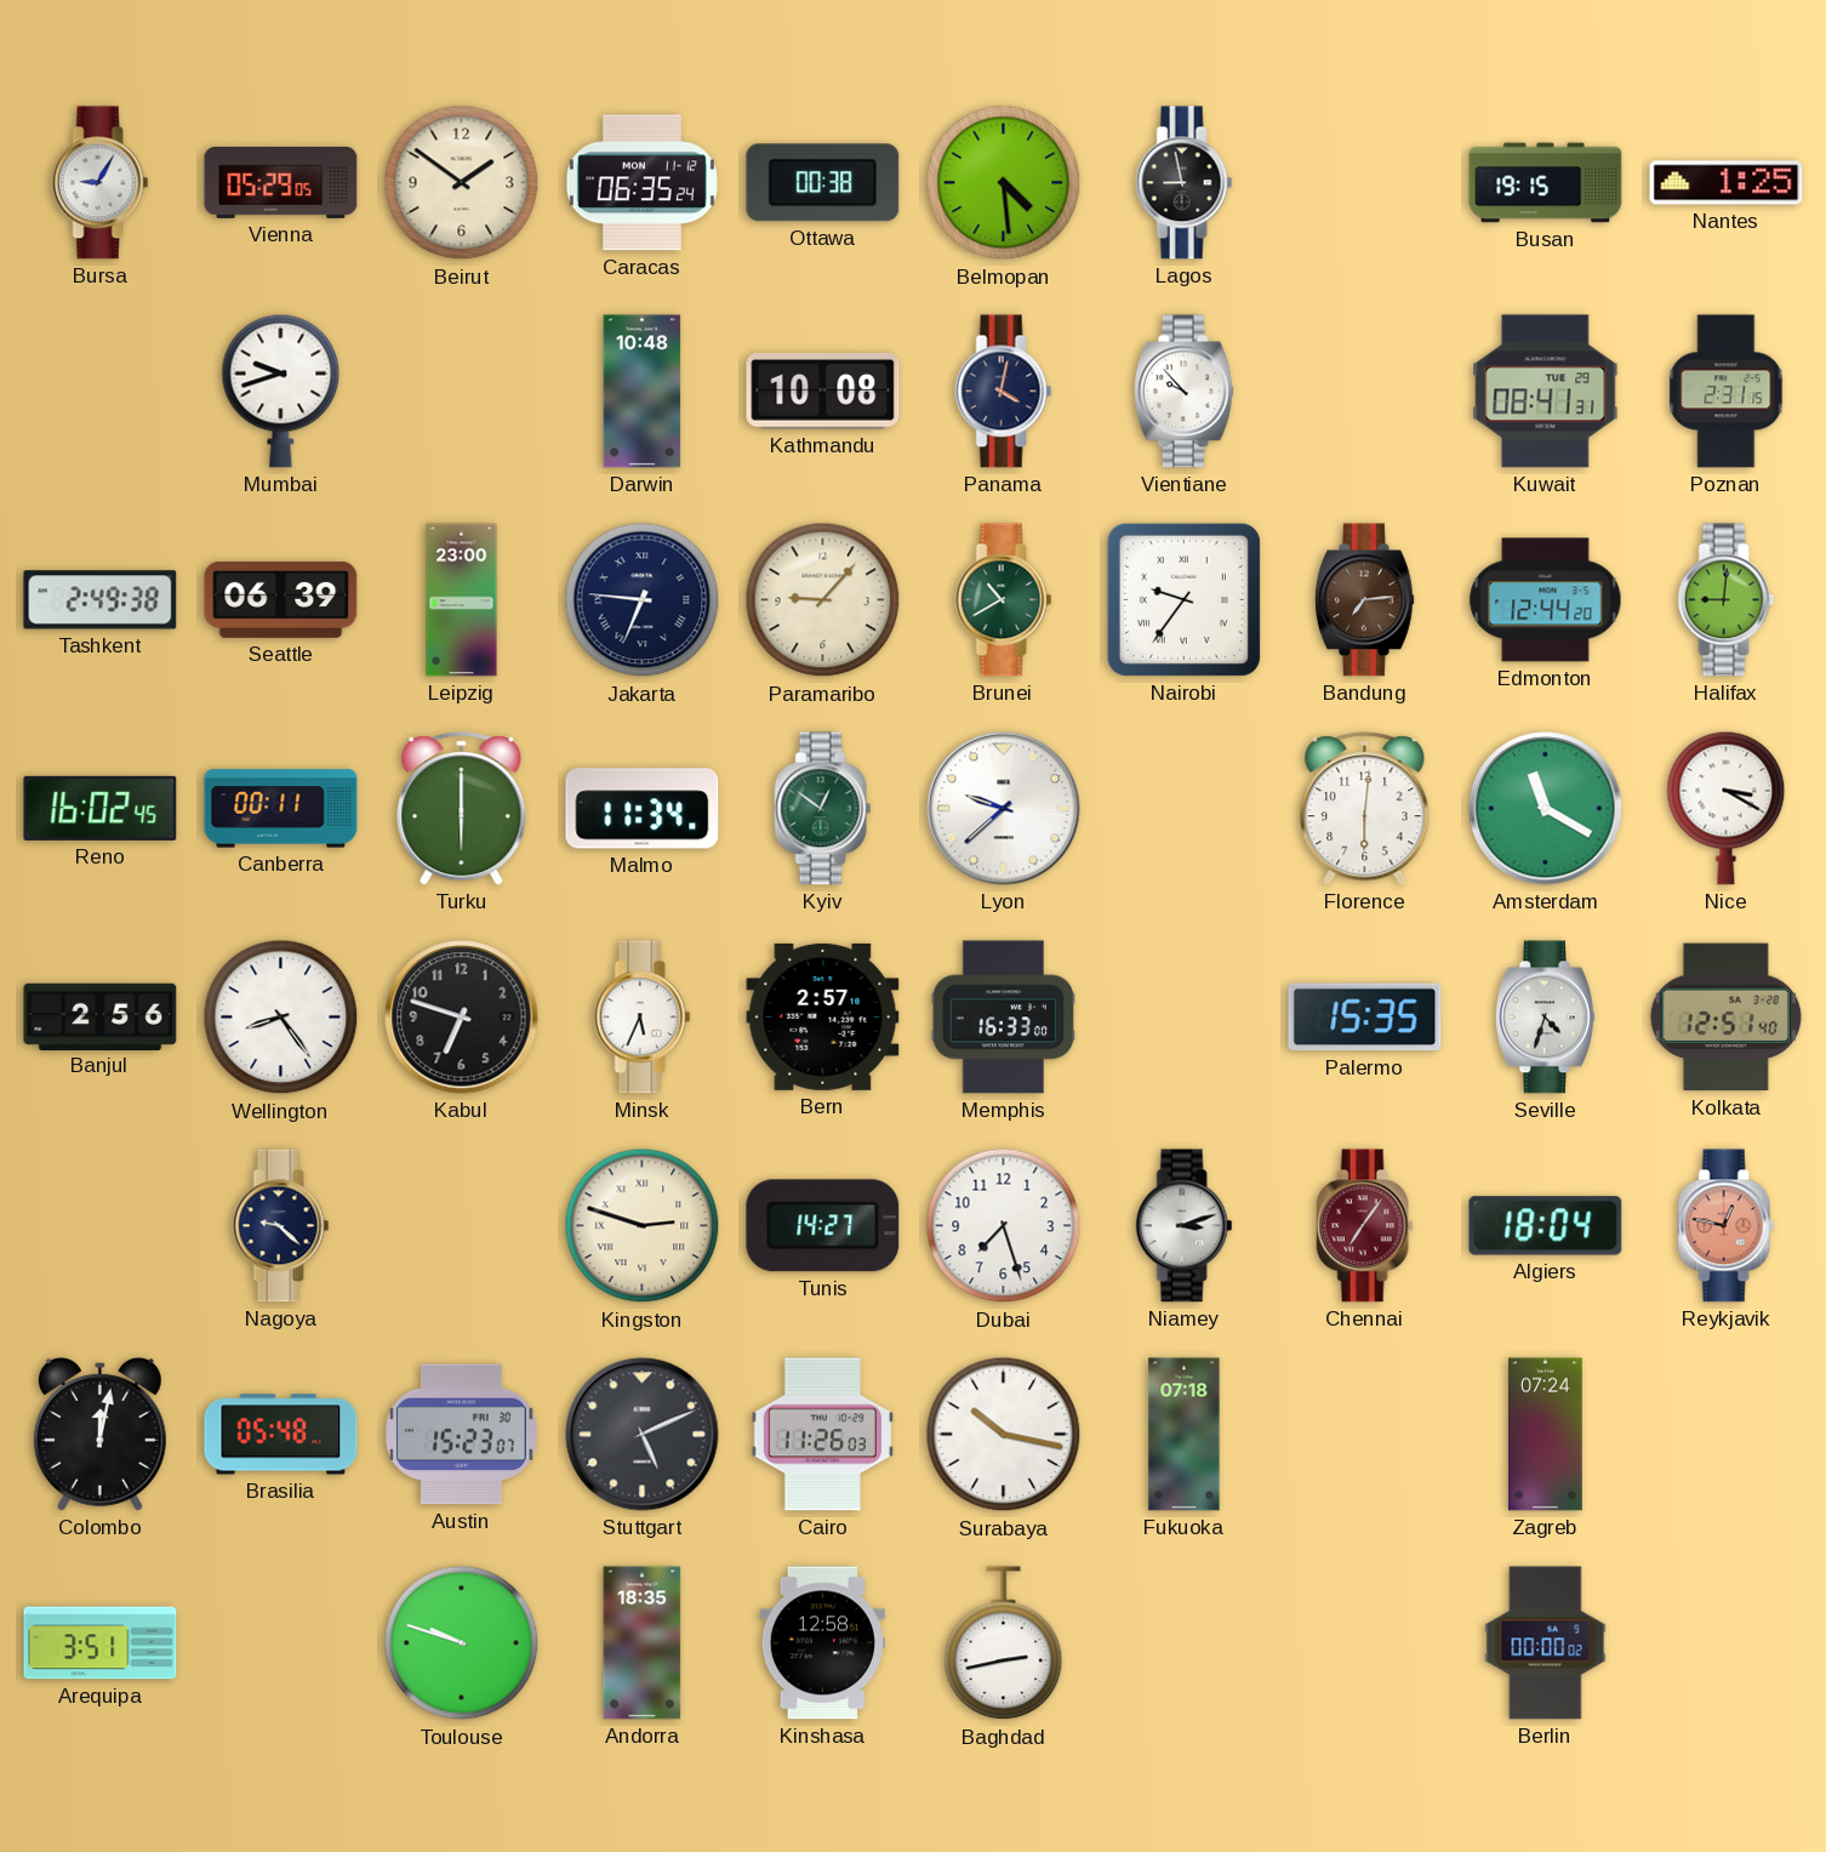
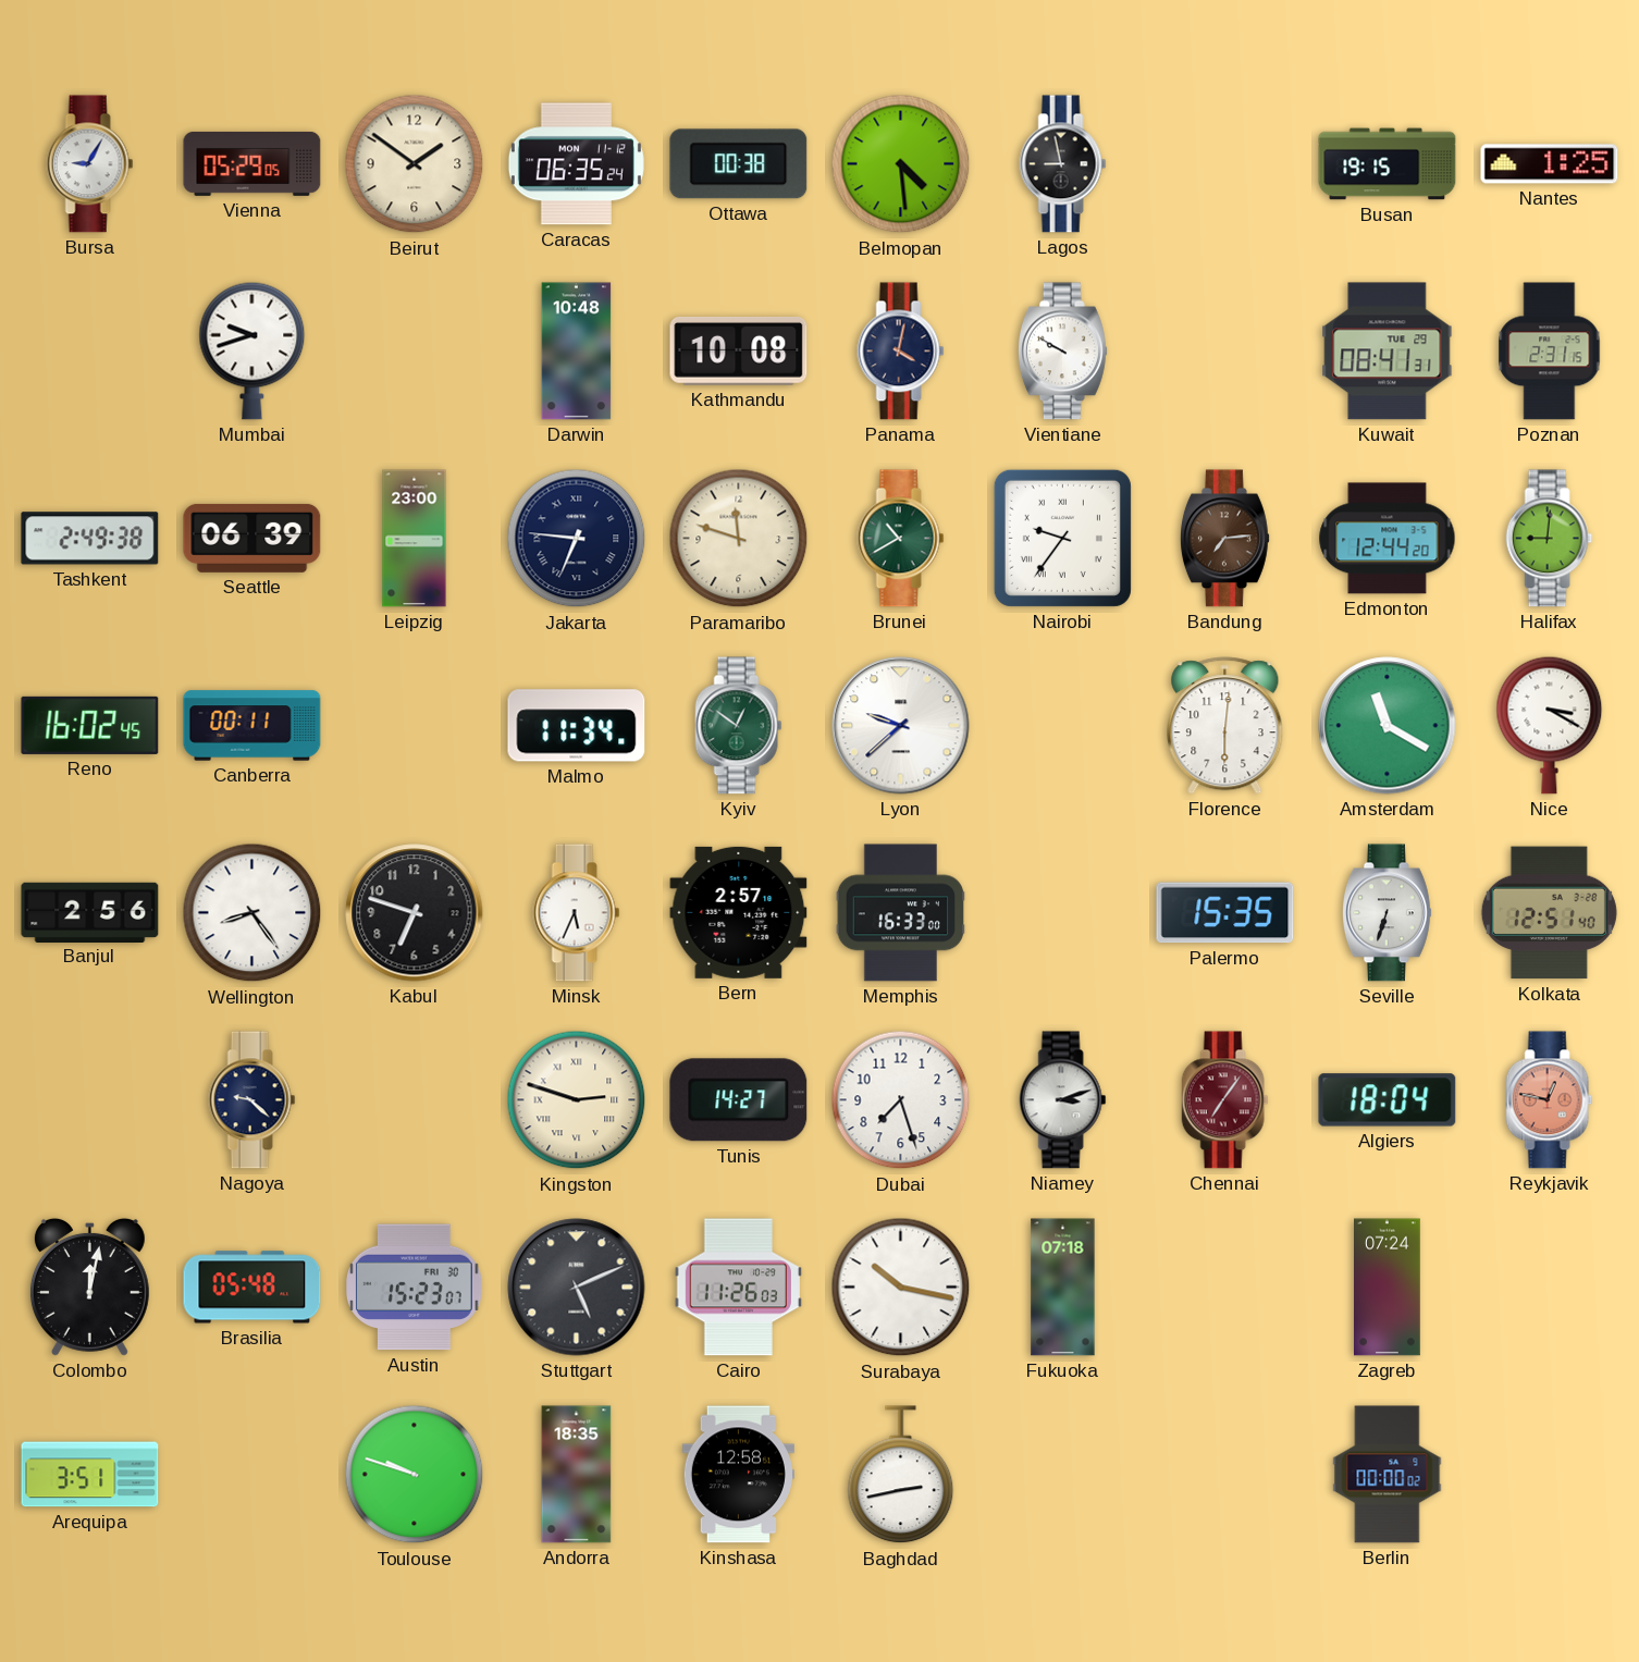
Vientiane: 9:53 -> 9:50 (1062, 352)
Paramaribo: 9:07 -> 11:48 (739, 539)
Turku: 6:00 -> none (462, 809)
Seville: 4:33 -> 6:33 (1387, 913)
